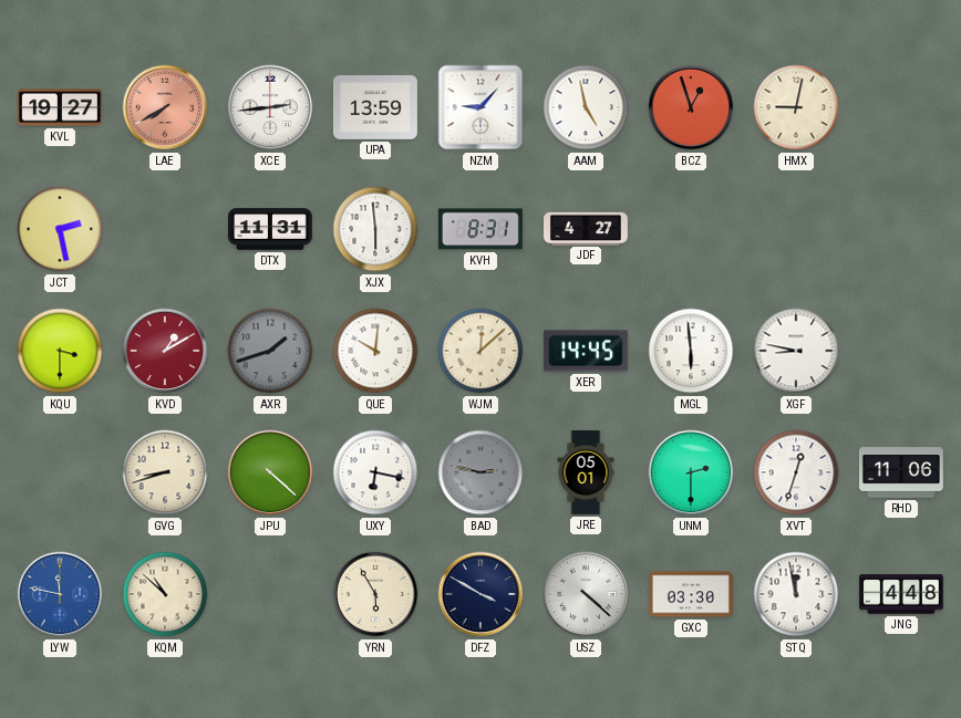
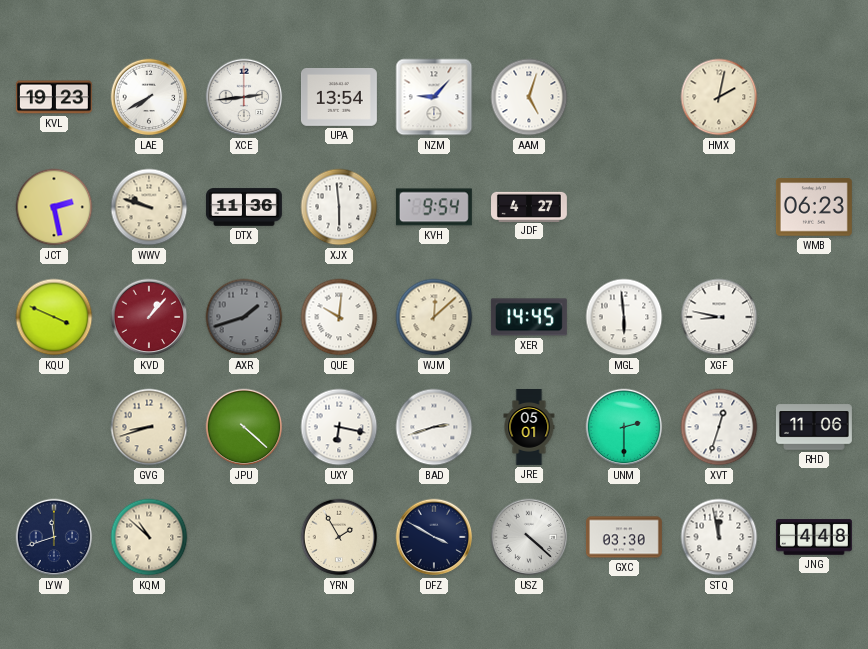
KVL: 19:27 -> 19:23 (54, 97)
LAE dial: salmon -> white (149, 97)
UPA: 13:59 -> 13:54 (339, 98)
AAM: 4:58 -> 5:03 (529, 97)
BCZ: 12:57 -> none (691, 107)
HMX: 9:02 -> 2:02 (719, 97)
WWV: none -> 9:48 (149, 207)
DTX: 11:31 -> 11:36 (244, 207)
KVH: 8:31 -> 9:54 (434, 207)
WMB: none -> 06:23 (814, 207)
KQU: 3:30 -> 3:49 (54, 317)
KVD: 1:10 -> 1:07 (149, 317)
BAD: 2:47 -> 2:42 (434, 427)
BAD dial: grey -> white (434, 427)
LYW: 11:47 -> 11:42 (54, 537)
LYW dial: blue -> navy (54, 537)
YRN: 5:55 -> 1:55 (339, 537)
